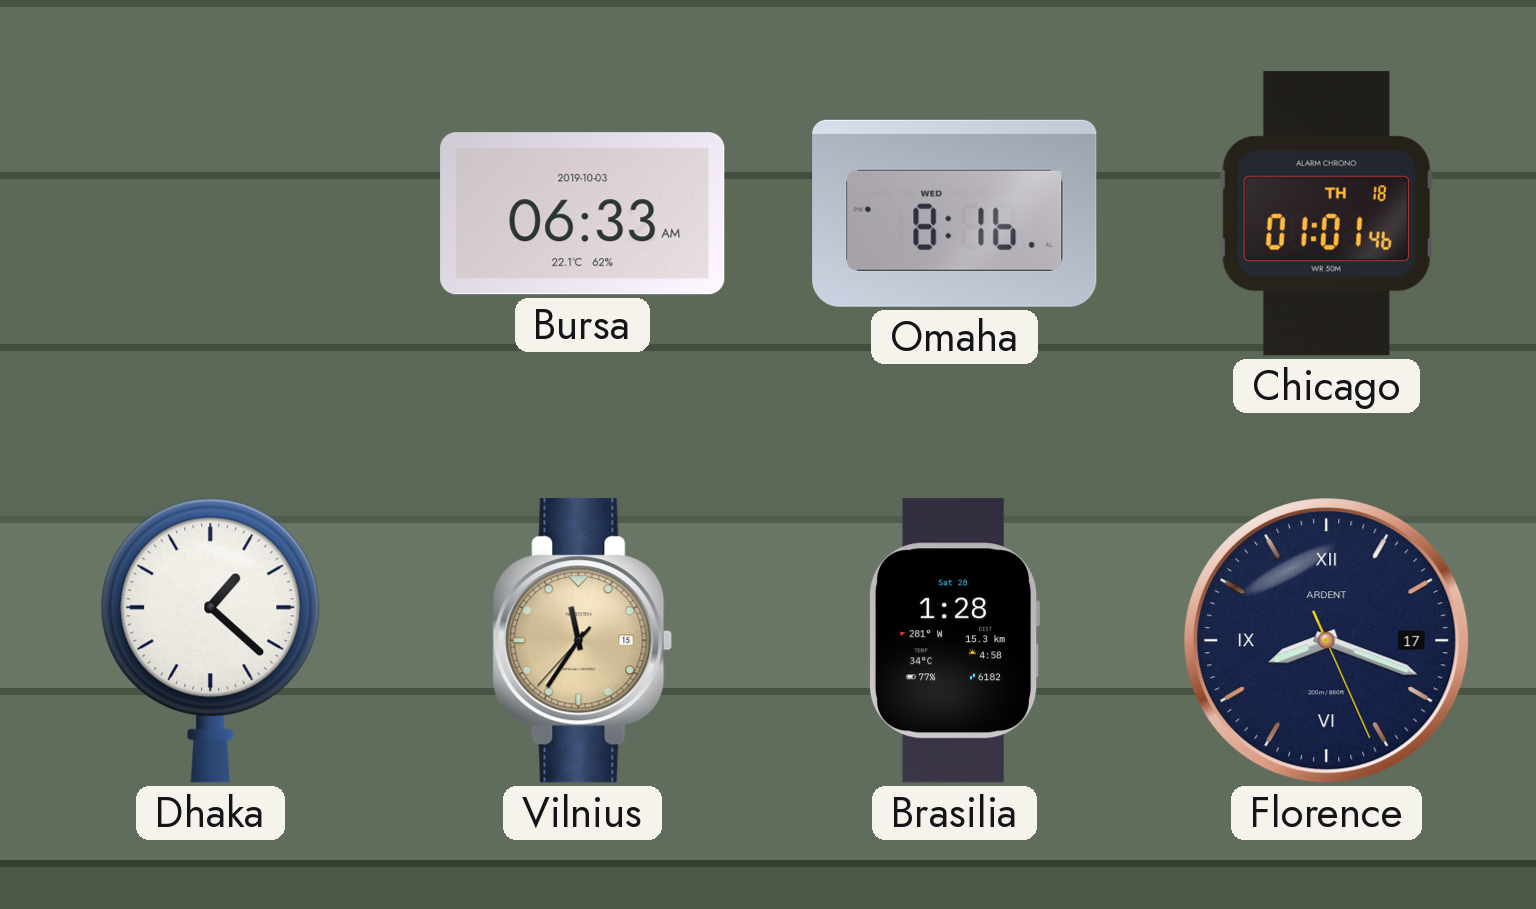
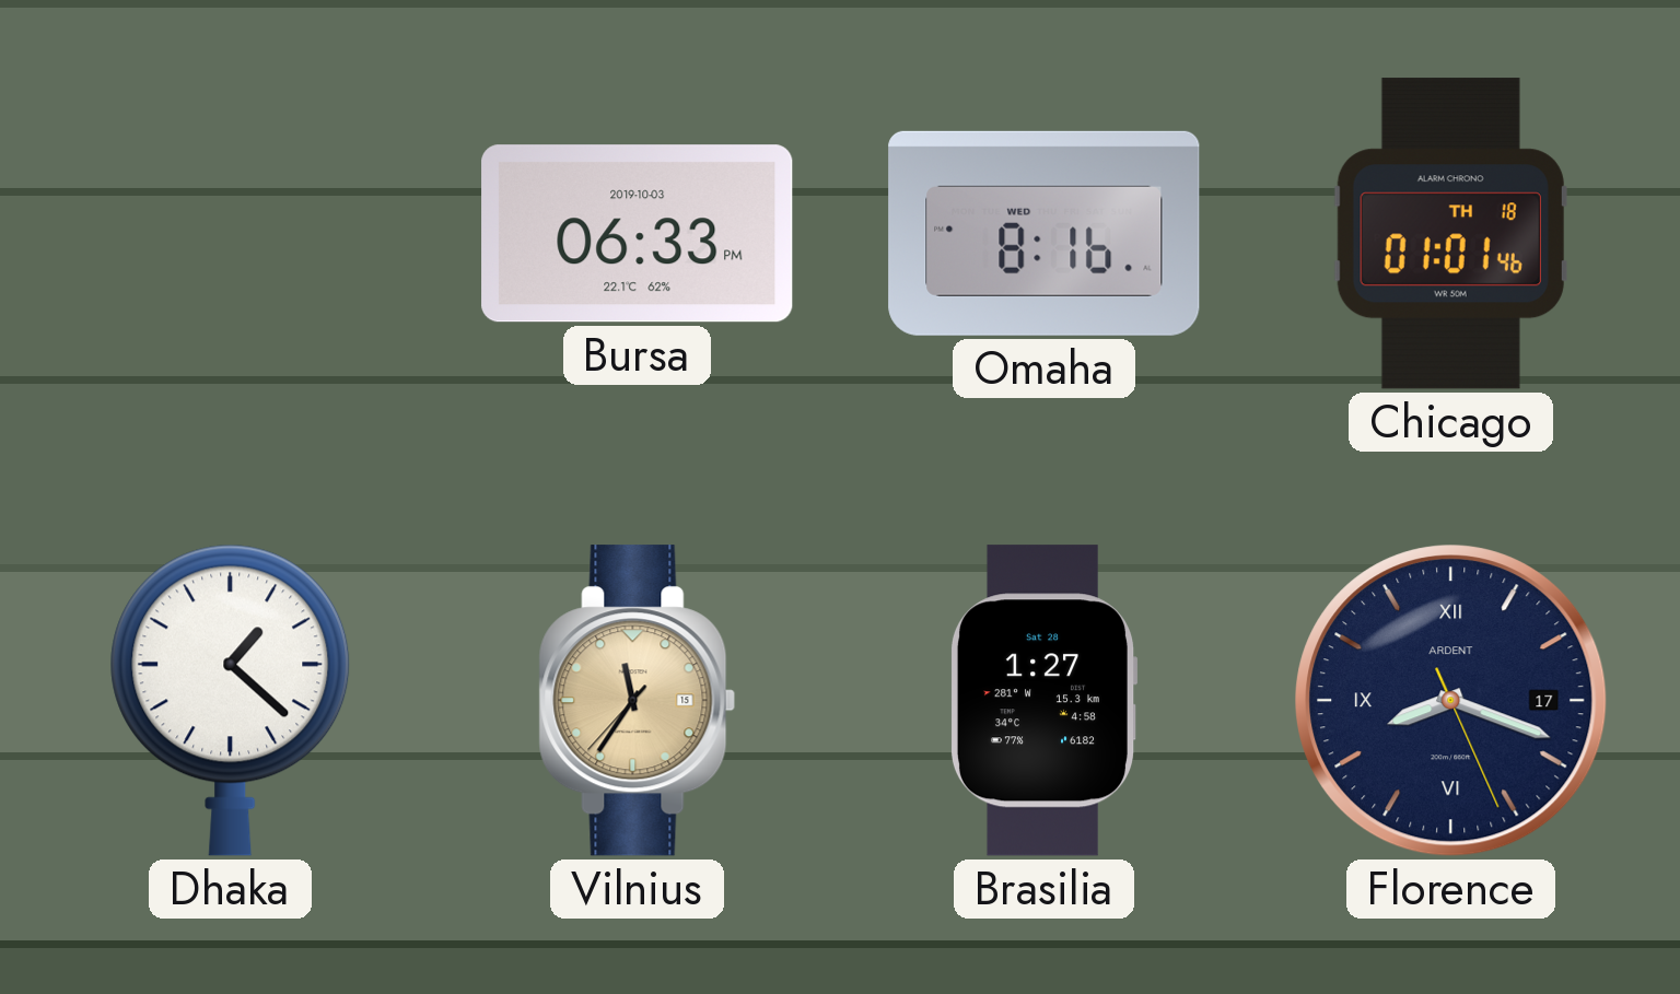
Bursa: 06:33 AM -> 06:33 PM (638, 234)
Brasilia: 1:28 -> 1:27 (1043, 701)
